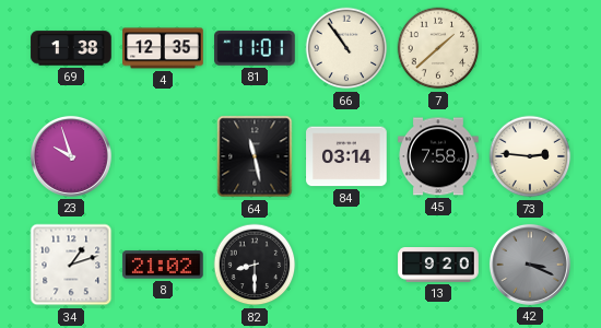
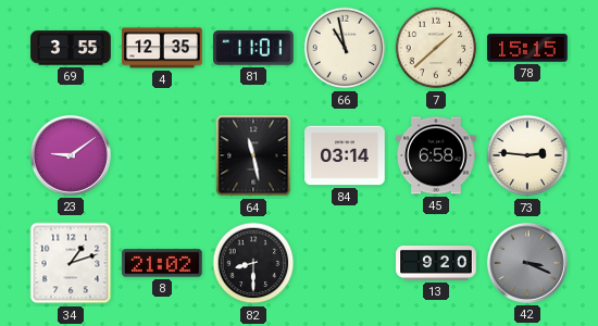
69: 1:38 -> 3:55 (71, 48)
66: 10:54 -> 10:58 (345, 48)
78: none -> 15:15 (527, 48)
23: 9:57 -> 9:09 (71, 155)
45: 7:58 -> 6:58 (436, 155)
